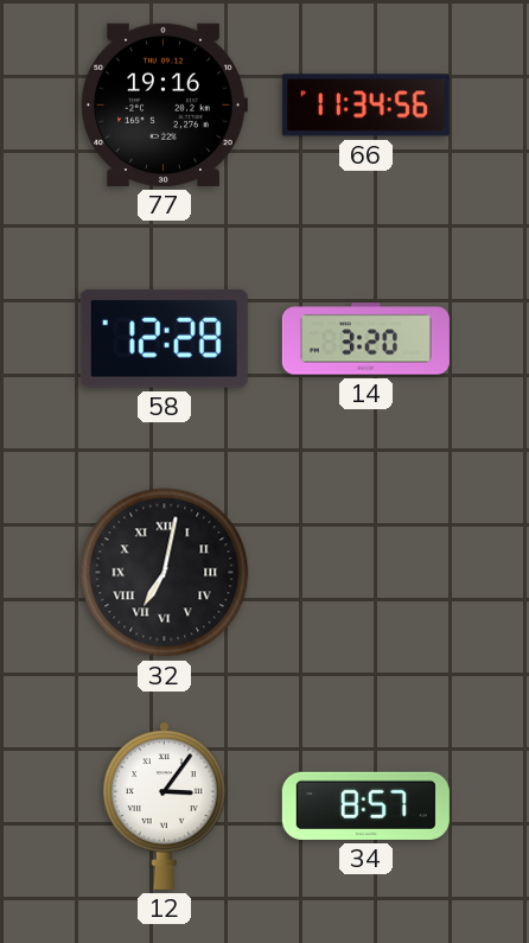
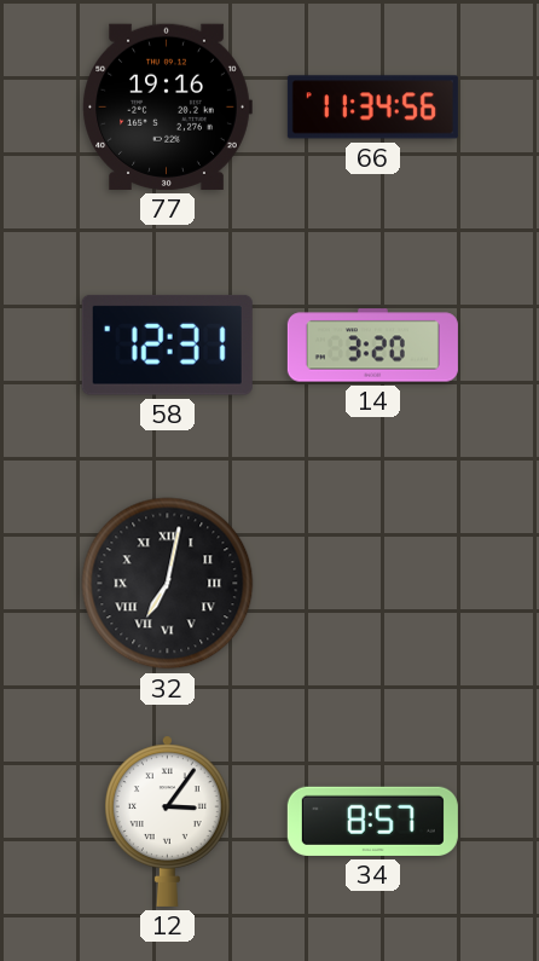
58: 12:28 -> 12:31 (167, 345)
